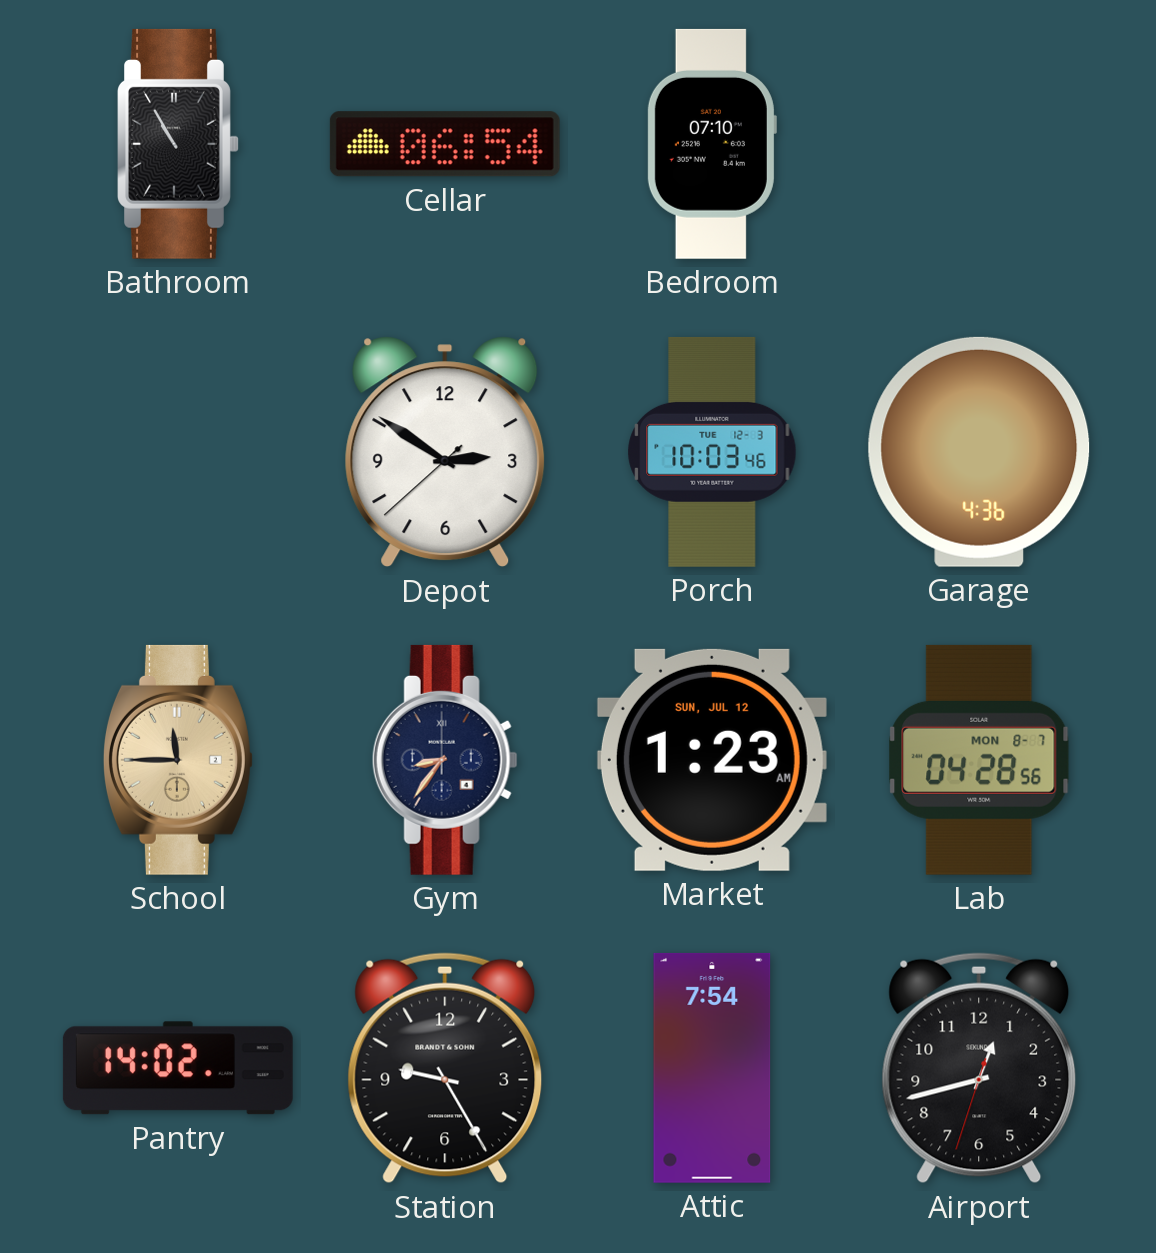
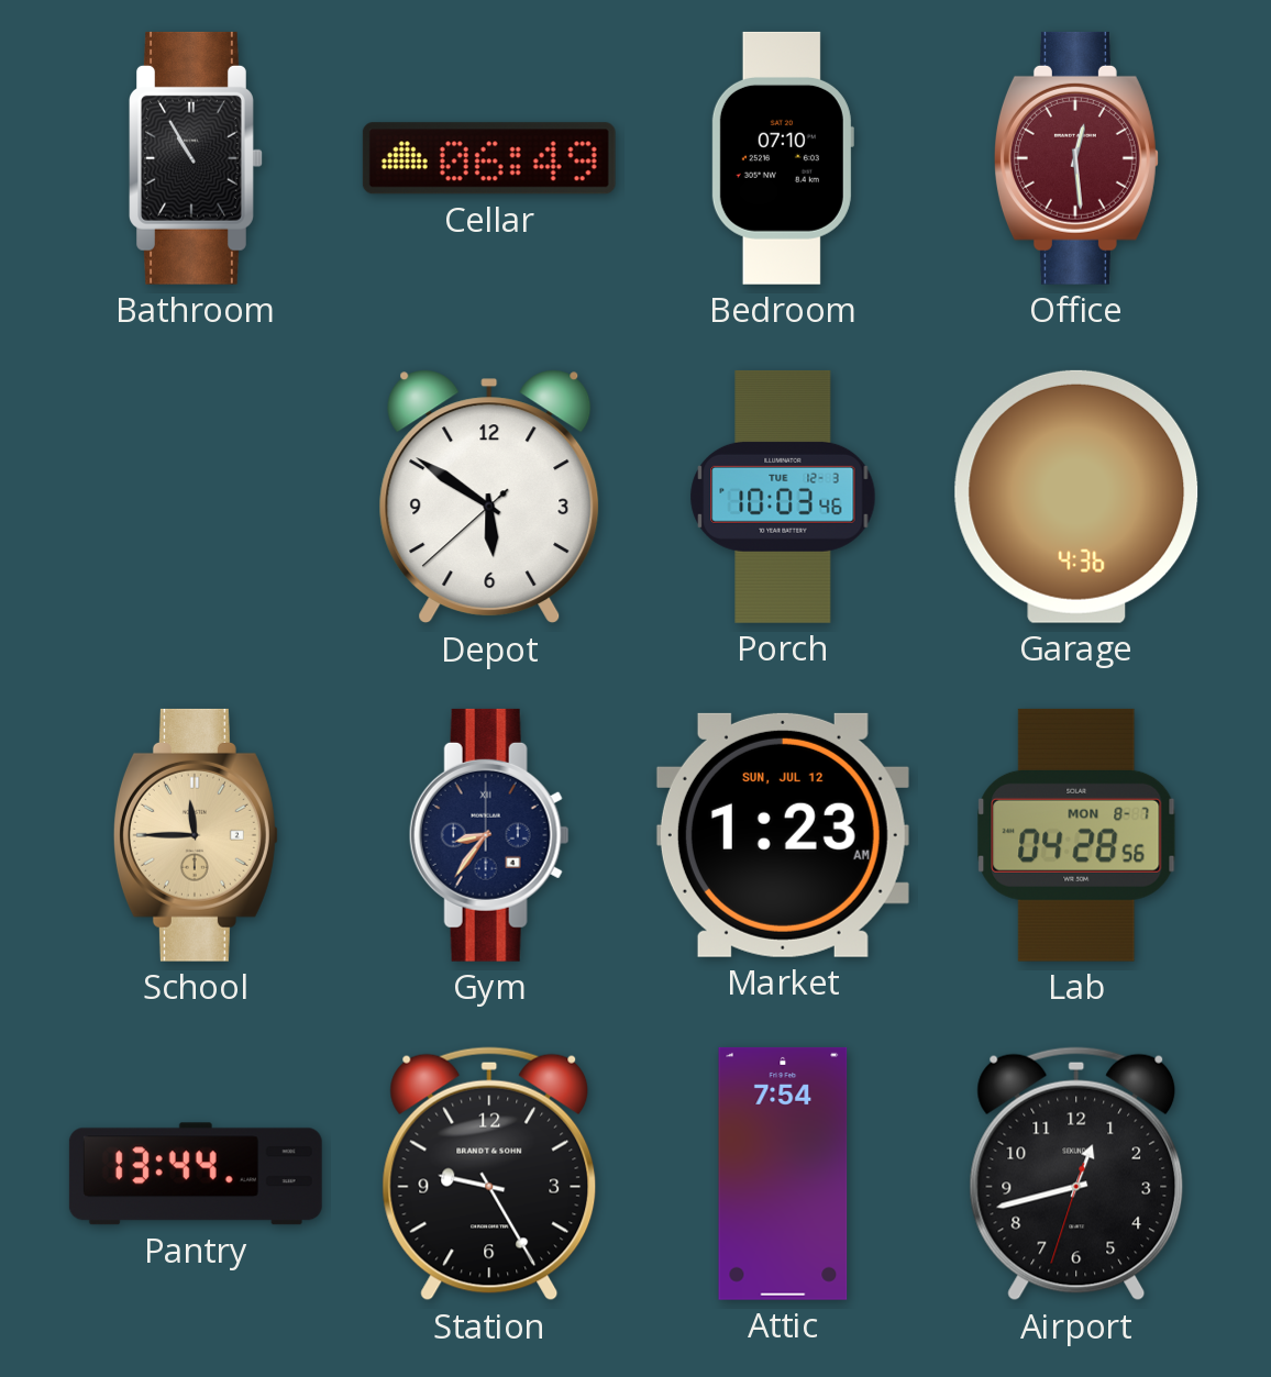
Cellar: 06:54 -> 06:49 (489, 158)
Office: none -> 12:29 (1076, 158)
Depot: 2:50 -> 5:50 (489, 497)
Pantry: 14:02 -> 13:44 (196, 1174)
